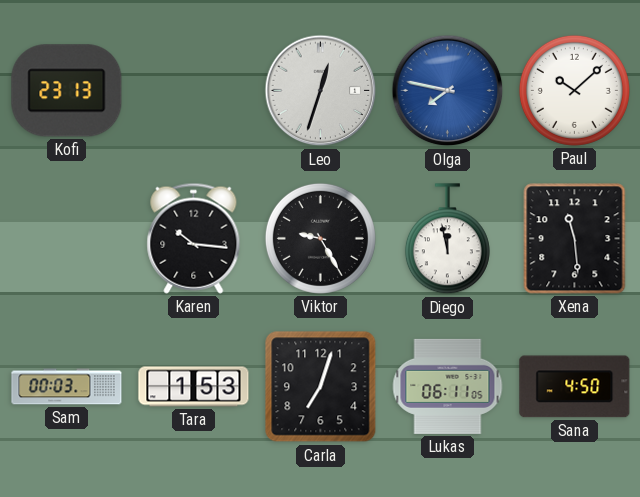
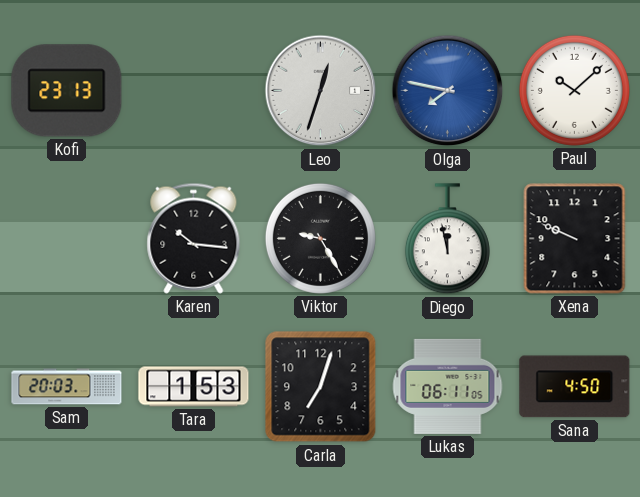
Xena: 11:29 -> 9:49 (575, 239)
Sam: 00:03 -> 20:03 (67, 387)
